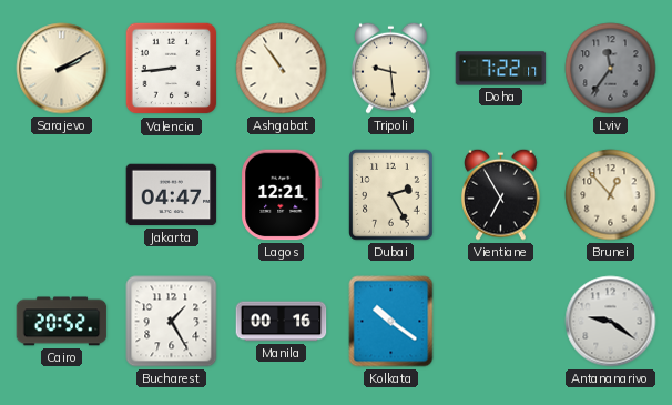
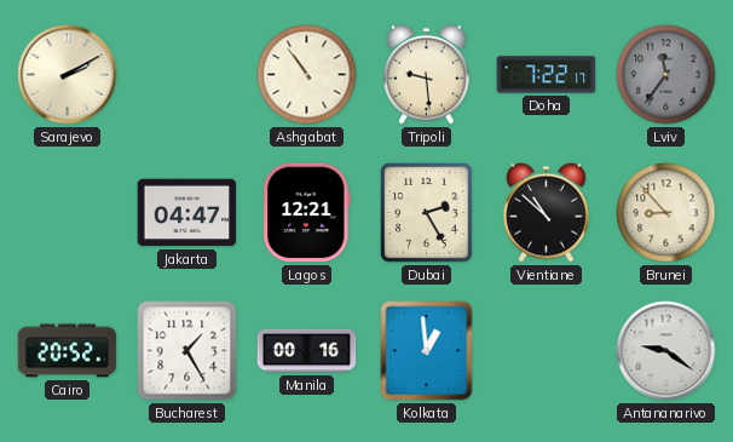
Valencia: 8:44 -> none (172, 69)
Vientiane: 6:55 -> 10:52 (547, 212)
Brunei: 12:53 -> 8:53 (666, 213)
Kolkata: 10:21 -> 12:59 (427, 351)
